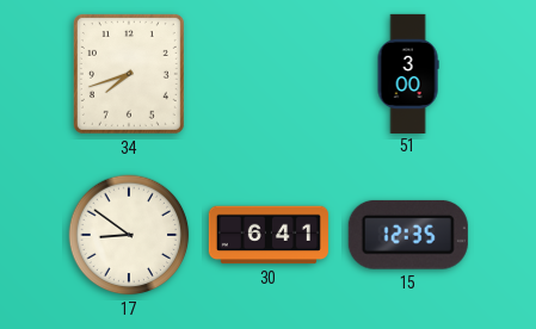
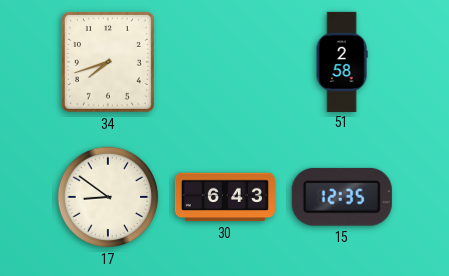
51: 3:00 -> 2:58 (342, 61)
30: 6:41 -> 6:43 (225, 197)
